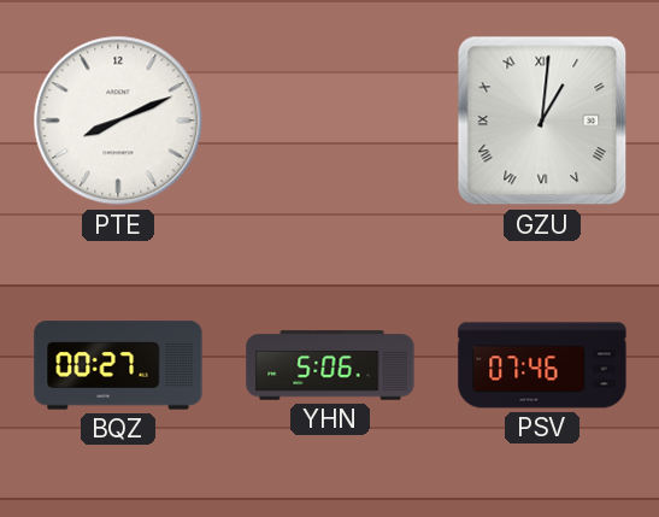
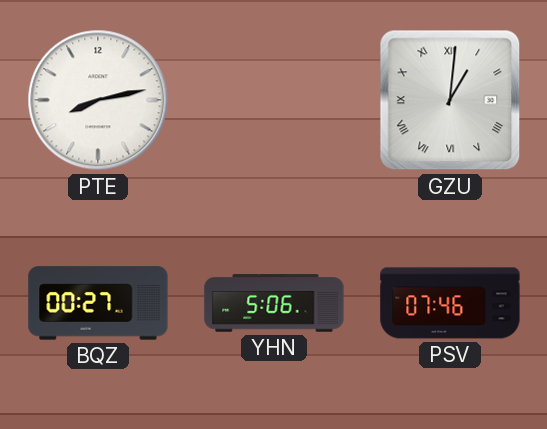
PTE: 8:11 -> 8:13 (98, 100)
